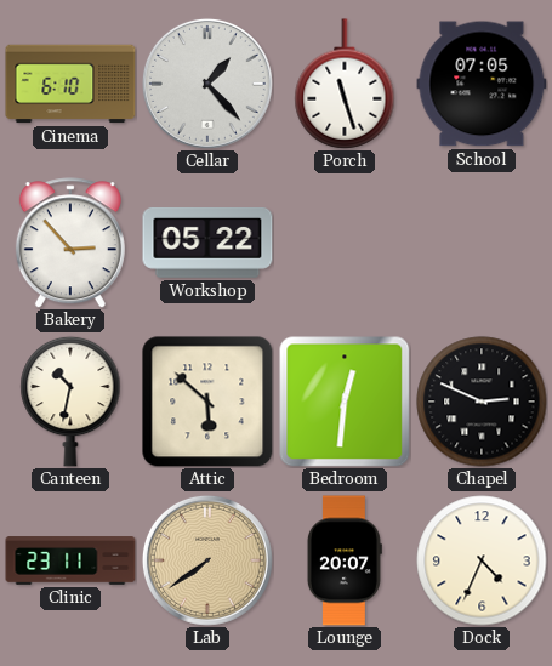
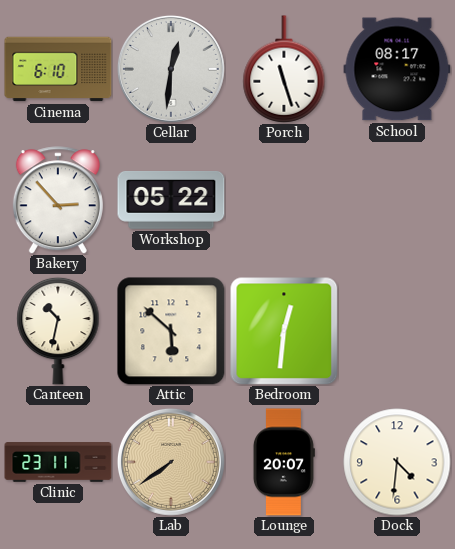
Cellar: 1:23 -> 12:31 (171, 69)
School: 07:05 -> 08:17 (397, 69)
Chapel: 2:49 -> none (482, 402)
Dock: 4:34 -> 4:31 (397, 462)
